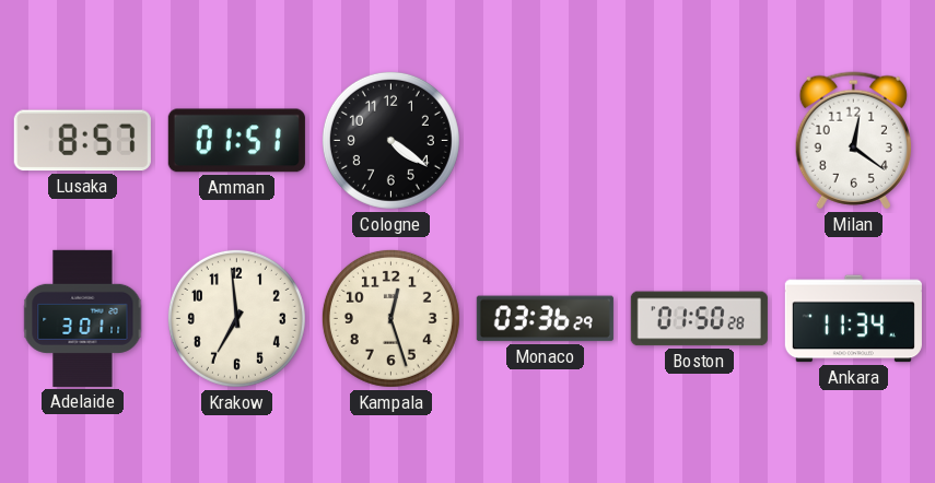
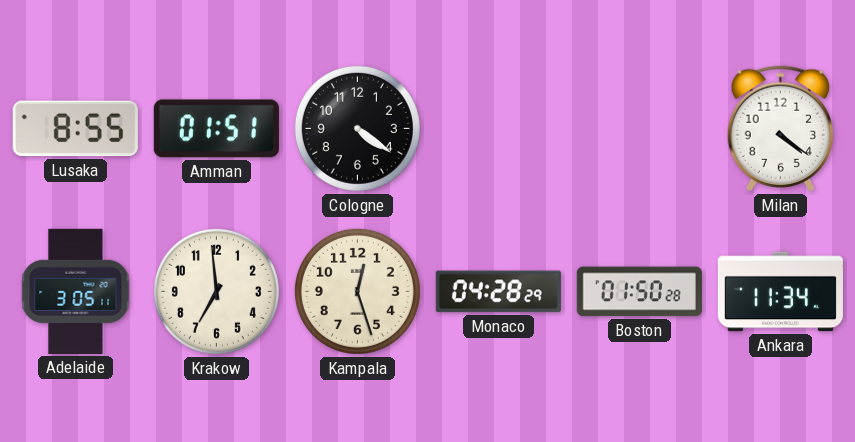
Lusaka: 8:57 -> 8:55 (75, 129)
Milan: 12:21 -> 4:21 (780, 129)
Adelaide: 3:01 -> 3:05 (76, 291)
Monaco: 03:36 -> 04:28 (498, 292)
